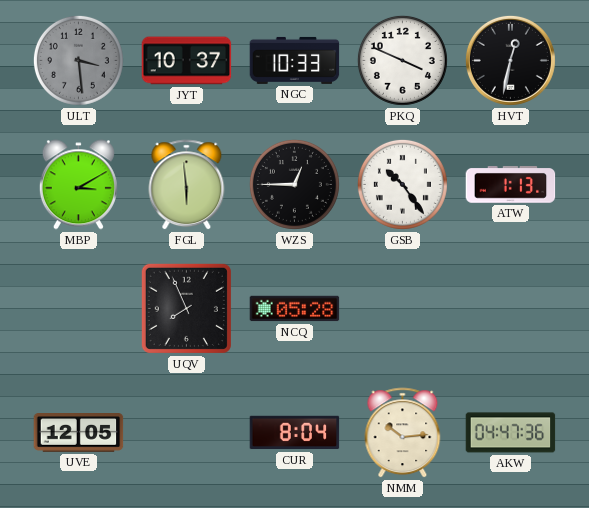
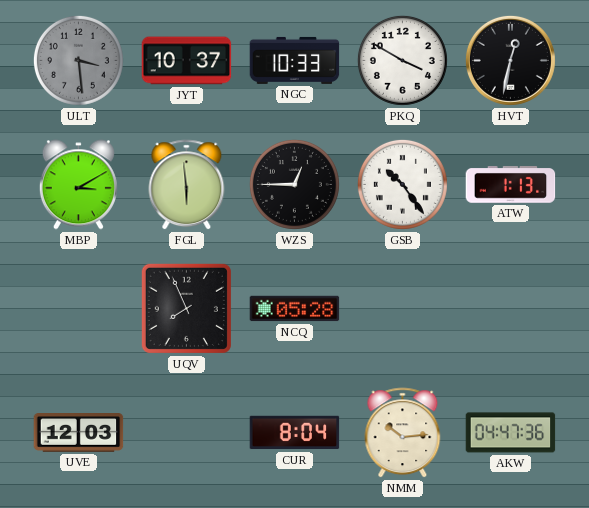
PKQ: 3:49 -> 3:50 (402, 60)
UVE: 12:05 -> 12:03 (79, 433)
